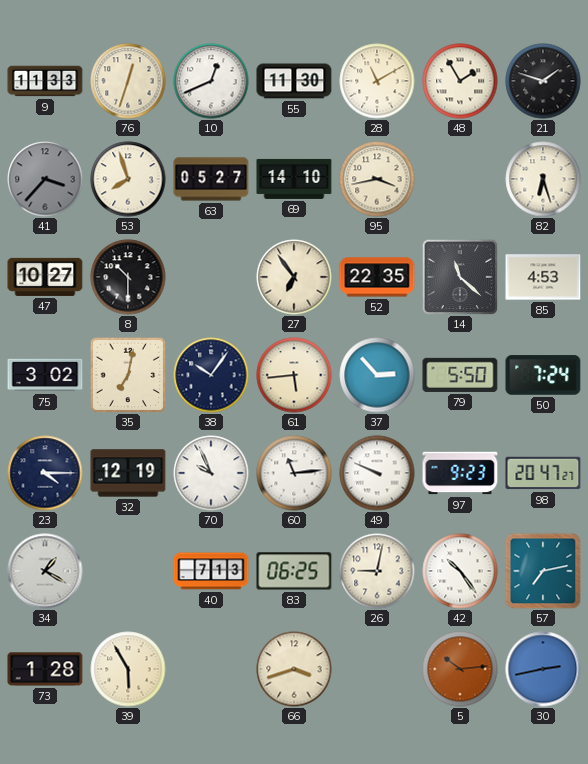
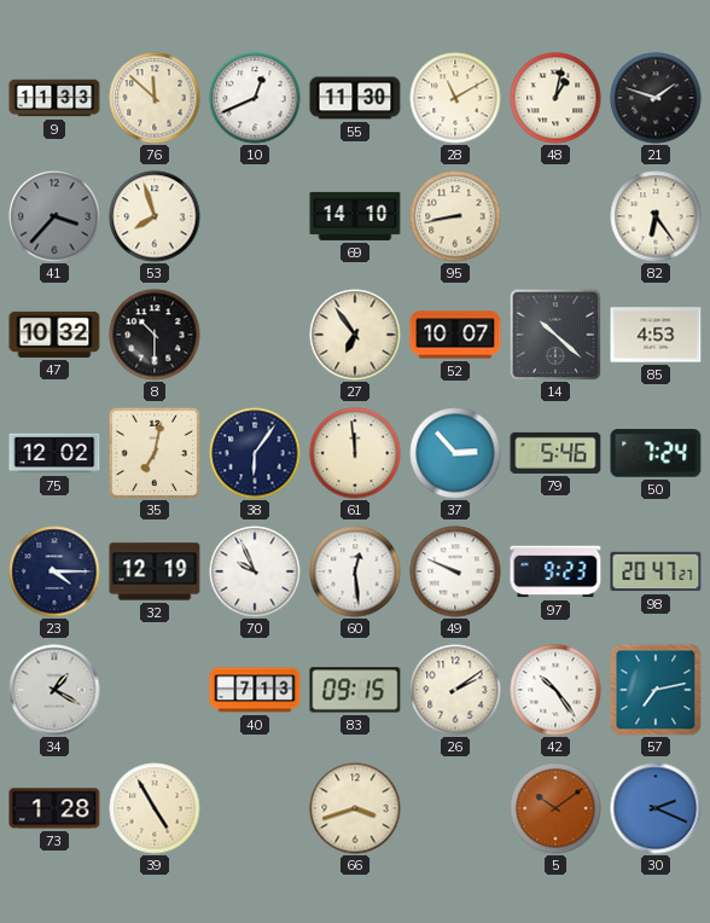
76: 12:33 -> 11:52 (155, 98)
48: 1:55 -> 1:02 (555, 98)
63: 05:27 -> none (211, 179)
95: 3:43 -> 8:43 (455, 216)
82: 6:27 -> 6:24 (656, 216)
47: 10:27 -> 10:32 (54, 335)
52: 22:35 -> 10:07 (455, 335)
14: 11:22 -> 10:22 (555, 335)
75: 3:02 -> 12:02 (54, 453)
38: 10:06 -> 6:06 (255, 453)
61: 5:44 -> 11:59 (355, 453)
79: 5:50 -> 5:46 (555, 453)
60: 11:14 -> 12:29 (355, 571)
83: 06:25 -> 09:15 (355, 690)
26: 9:02 -> 2:09 (455, 690)
39: 5:55 -> 4:55 (155, 808)
5: 10:14 -> 10:09 (555, 808)
30: 2:43 -> 2:19 (656, 808)
